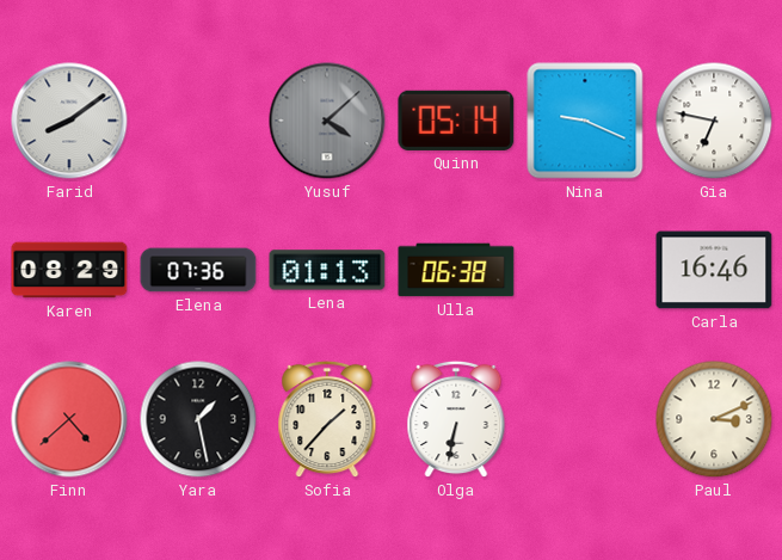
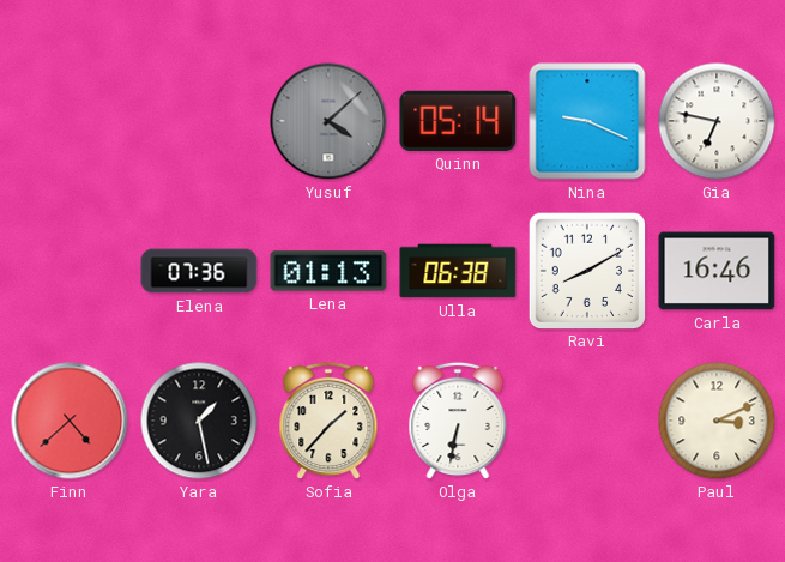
Farid: 8:09 -> none (69, 121)
Karen: 08:29 -> none (69, 270)
Ravi: none -> 8:10 (586, 270)
